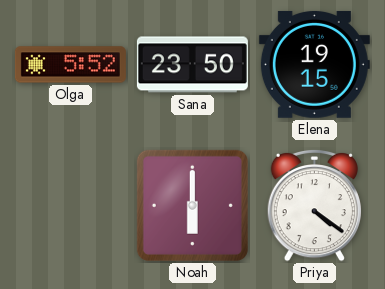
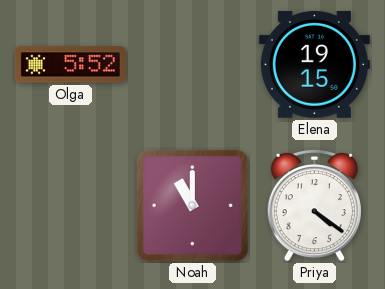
Sana: 23:50 -> none (192, 65)
Noah: 6:00 -> 11:00 (192, 205)
